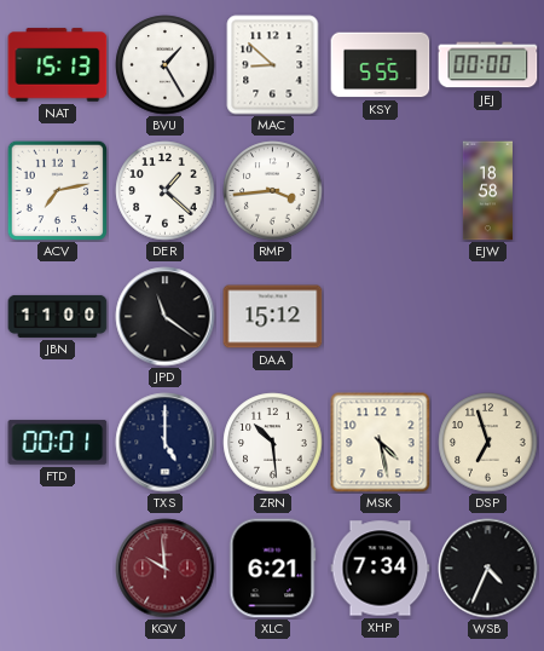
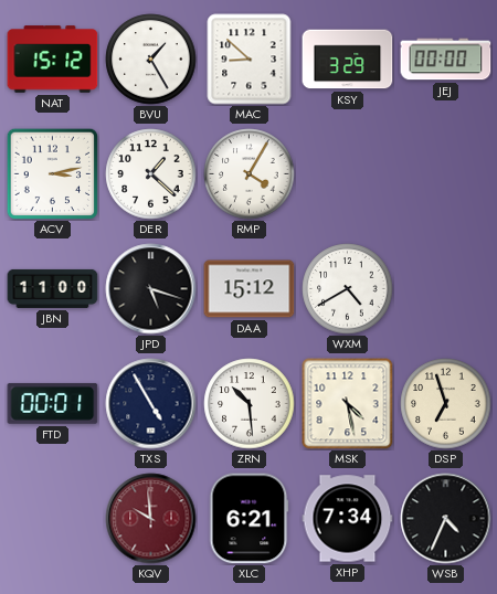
NAT: 15:13 -> 15:12 (53, 60)
KSY: 5:55 -> 3:29 (348, 60)
ACV: 7:13 -> 3:13 (52, 173)
RMP: 3:44 -> 4:05 (250, 174)
EJW: 18:58 -> none (487, 191)
JPD: 11:21 -> 5:18 (151, 289)
WXM: none -> 4:40 (348, 289)
TXS: 5:00 -> 4:55 (151, 404)
